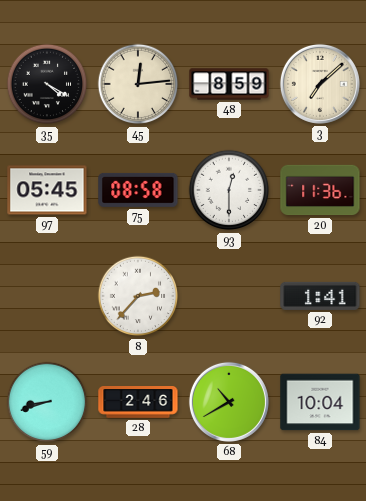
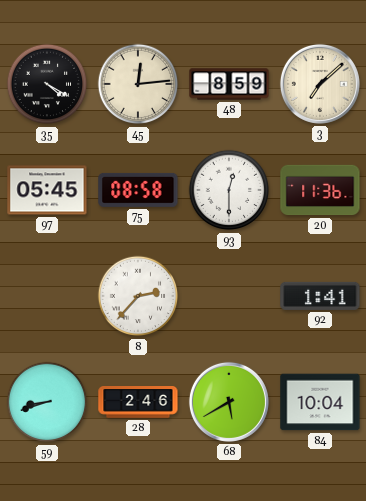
68: 10:40 -> 5:40 (229, 402)
